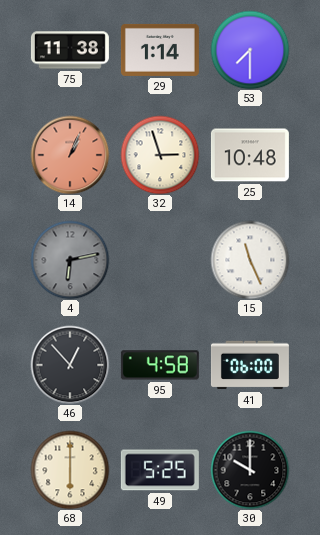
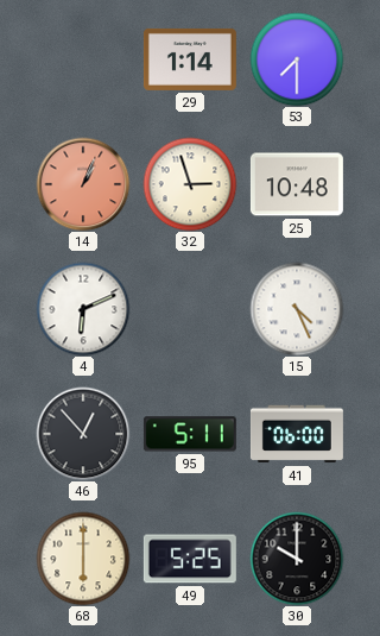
75: 11:38 -> none (70, 50)
4: 6:13 -> 6:11 (83, 309)
4 dial: grey -> white (83, 309)
15: 11:26 -> 4:26 (297, 309)
95: 4:58 -> 5:11 (190, 434)
